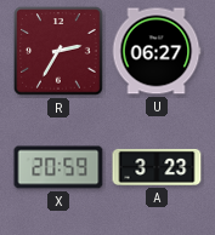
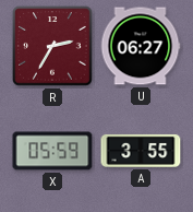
X: 20:59 -> 05:59 (52, 151)
A: 3:23 -> 3:55 (141, 151)
